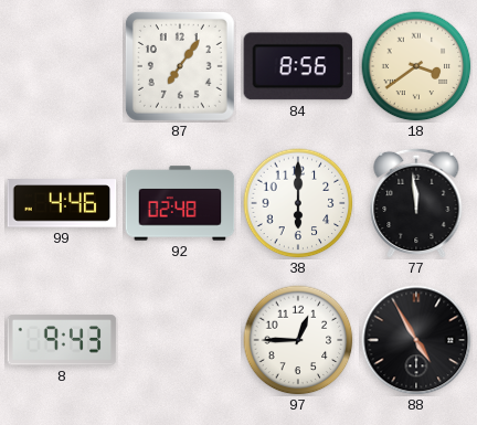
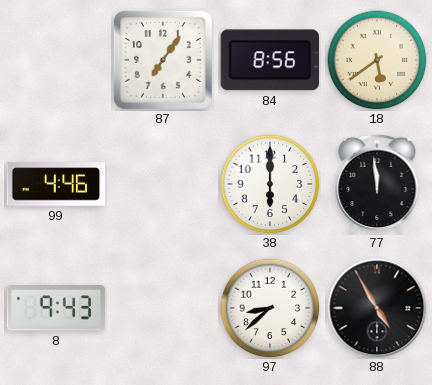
18: 3:39 -> 5:39 (377, 60)
92: 02:48 -> none (180, 203)
97: 12:45 -> 8:38 (270, 308)
